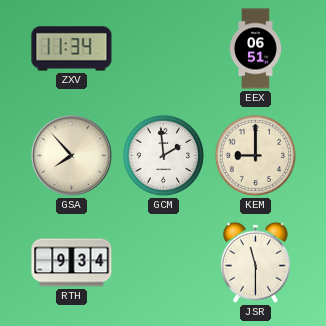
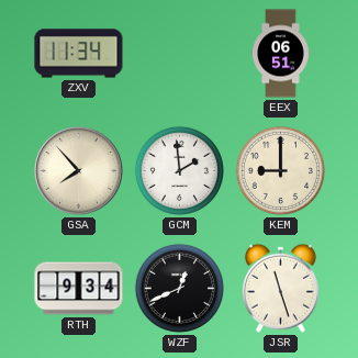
WZF: none -> 12:41 (179, 288)
JSR: 11:30 -> 11:27 (280, 288)
